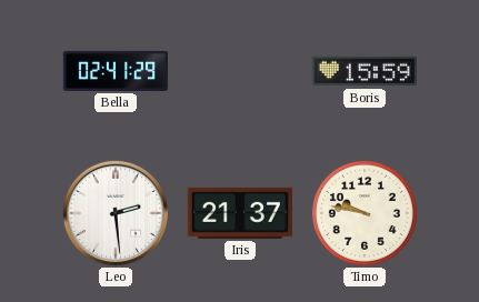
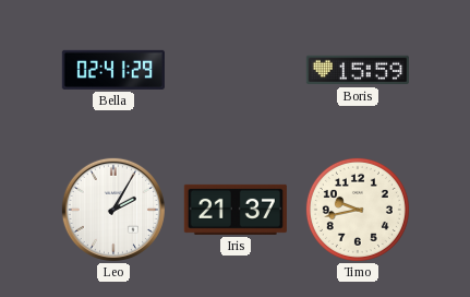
Leo: 2:29 -> 2:05 (113, 210)
Timo: 9:47 -> 9:43 (358, 210)
